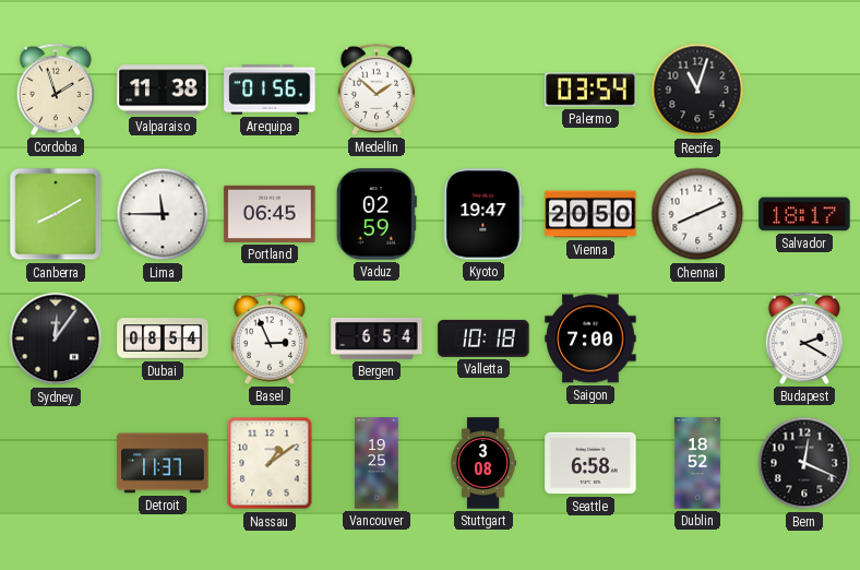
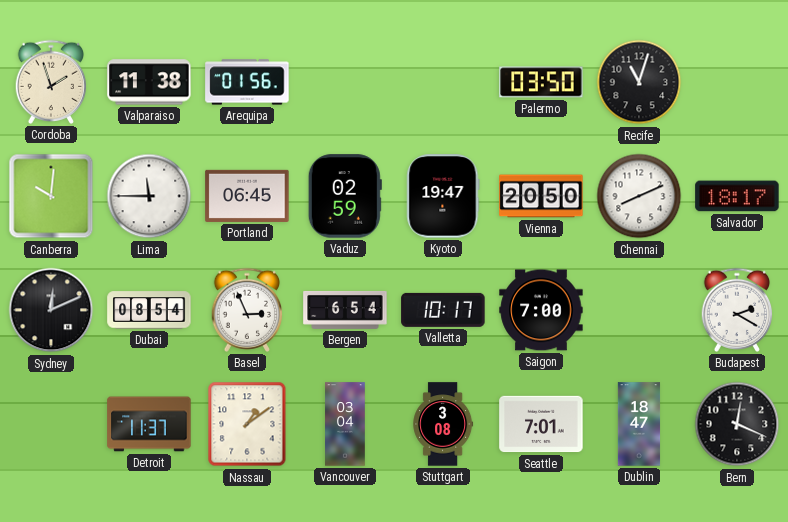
Medellin: 1:52 -> none (377, 90)
Palermo: 03:54 -> 03:50 (541, 82)
Canberra: 8:10 -> 10:01 (51, 196)
Sydney: 12:06 -> 12:11 (51, 310)
Valletta: 10:18 -> 10:17 (443, 310)
Vancouver: 19:25 -> 03:04 (345, 424)
Seattle: 6:58 -> 7:01 (541, 424)
Dublin: 18:52 -> 18:47 (639, 424)
